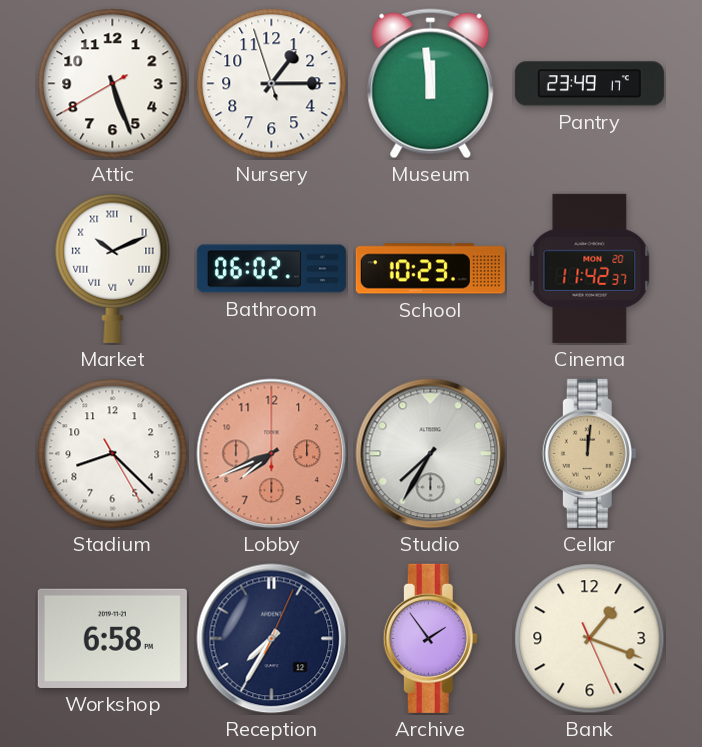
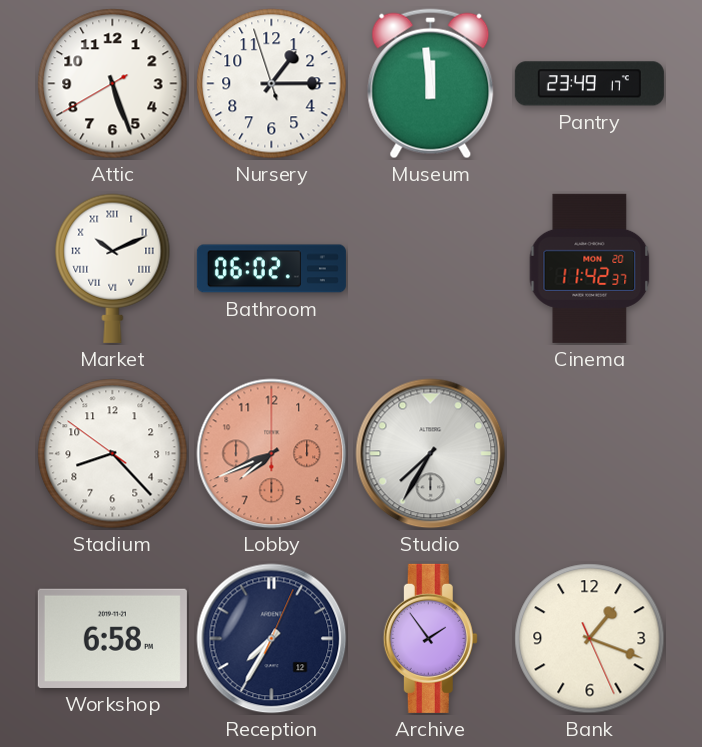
School: 10:23 -> none (430, 269)
Stadium: 8:22:25 -> 8:22:51 (113, 454)
Cellar: 12:01 -> none (589, 453)
